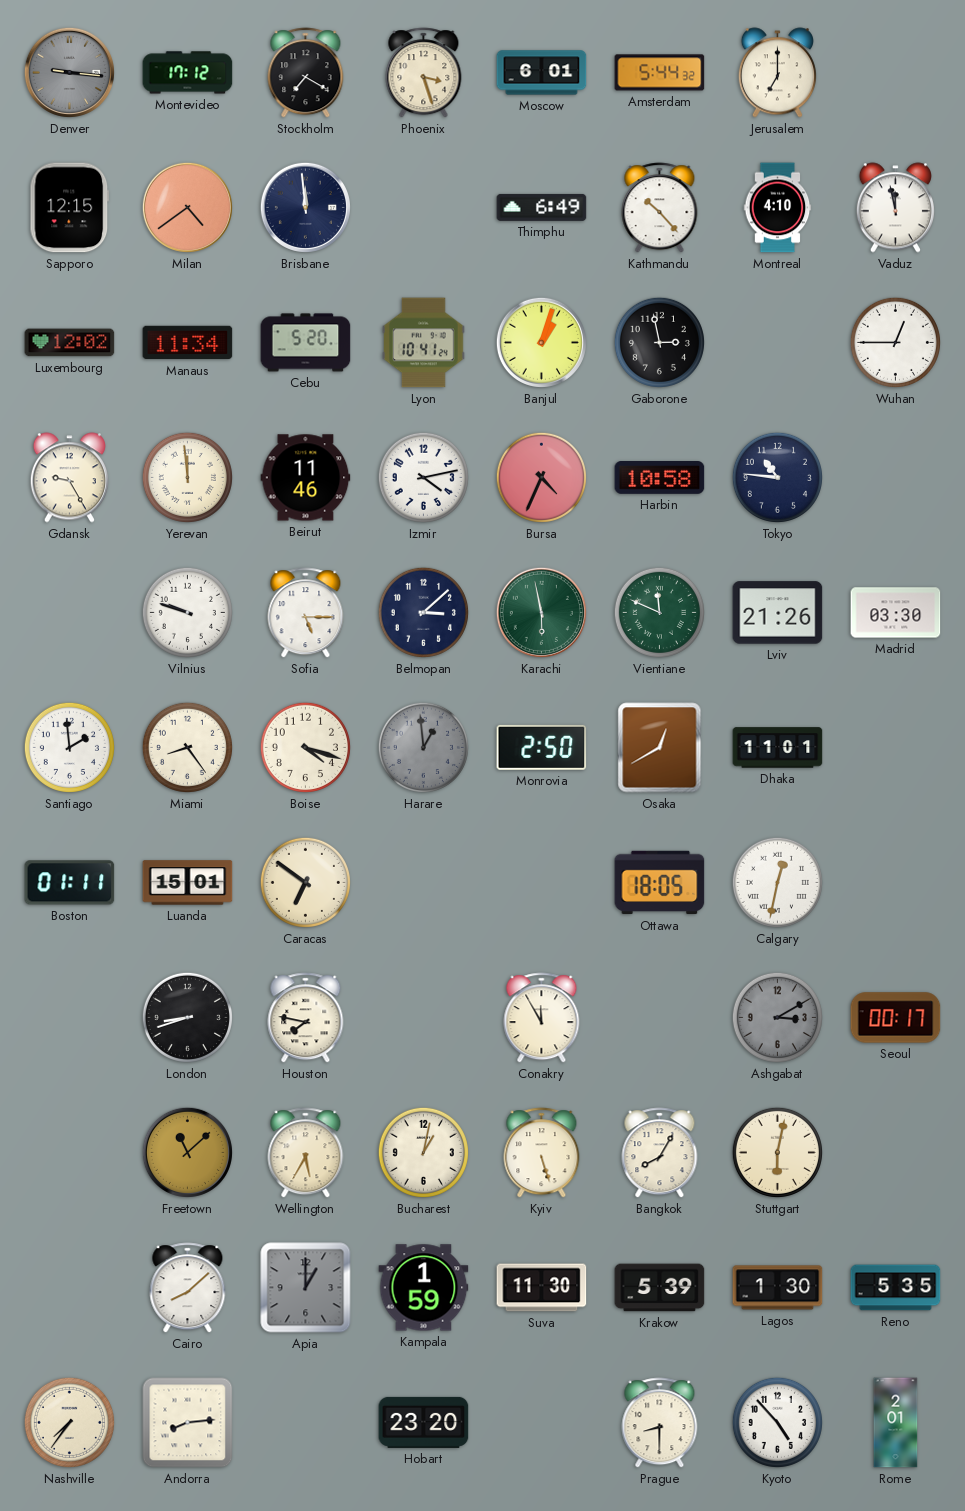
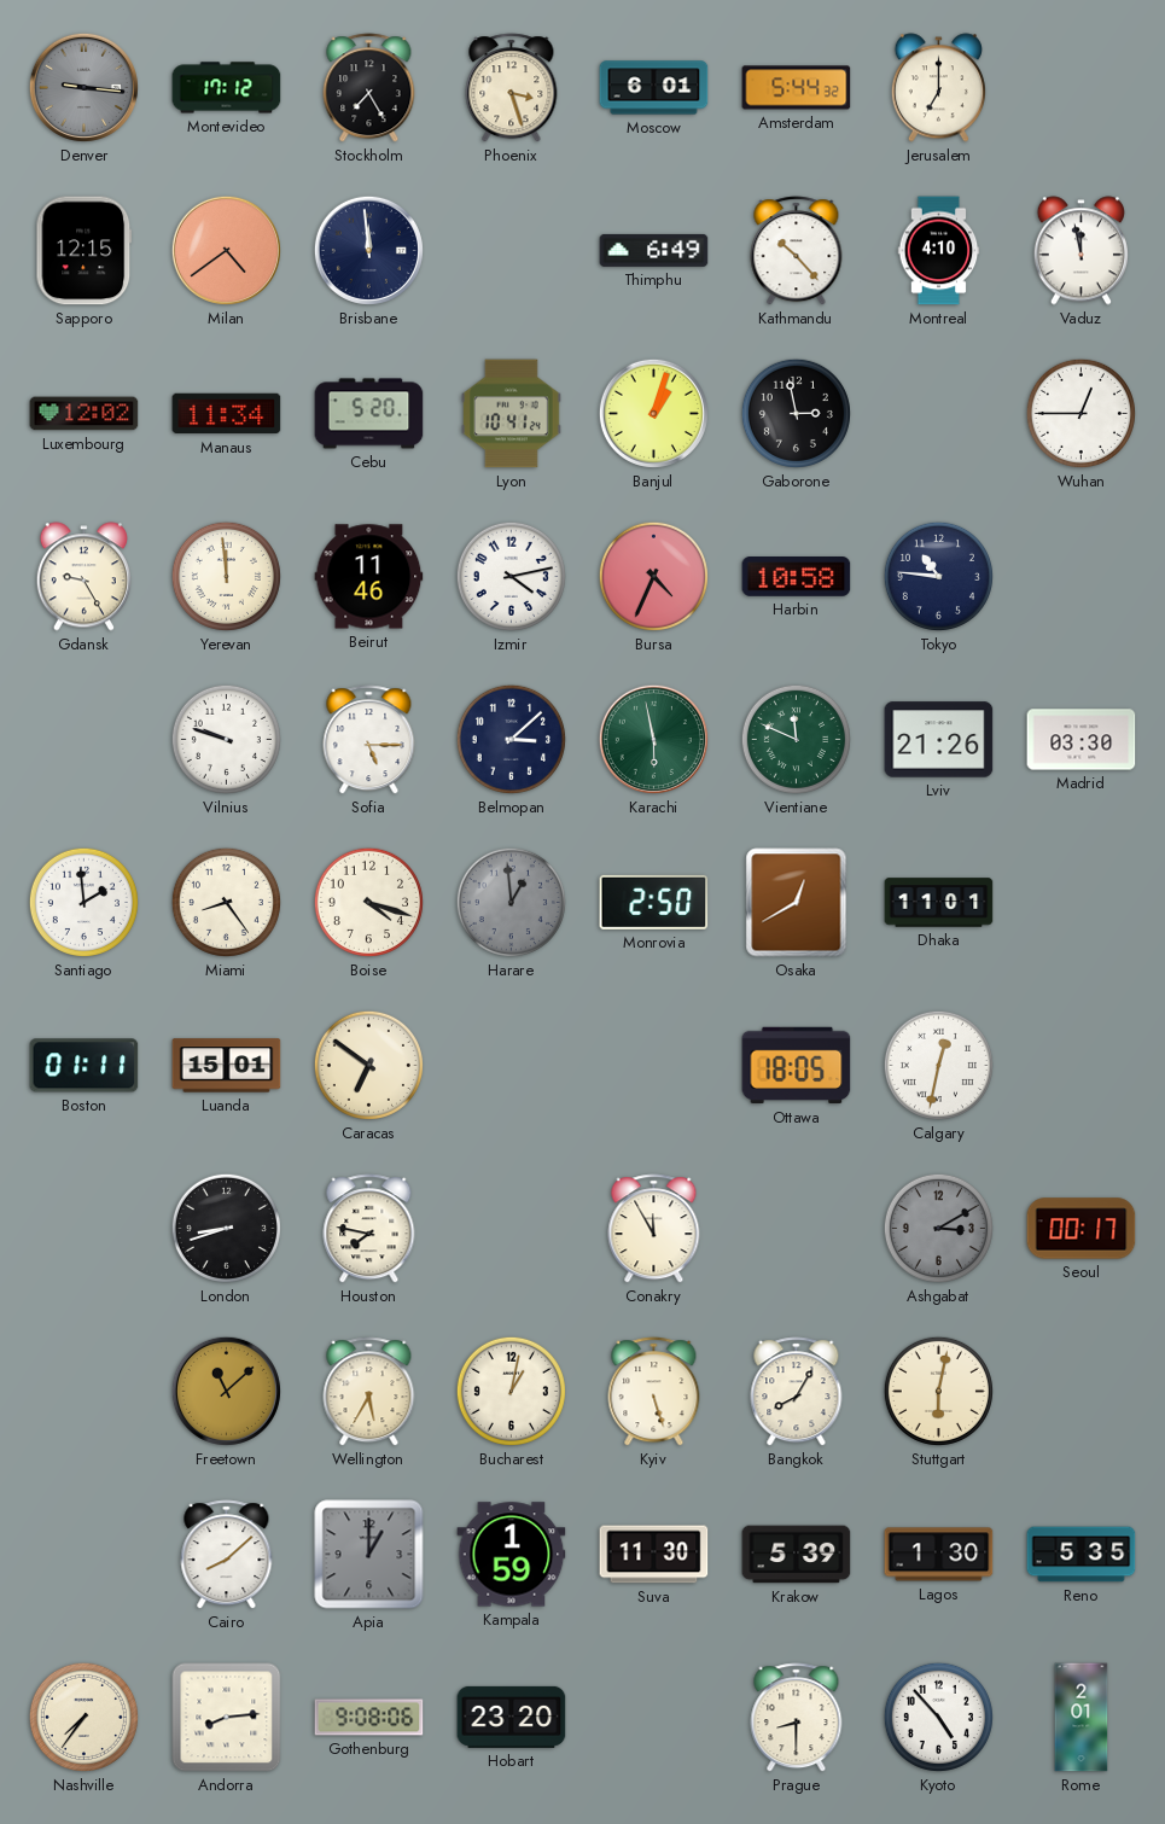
Stockholm: 7:20 -> 7:25 (369, 88)
Gothenburg: none -> 9:08 (369, 1718)
